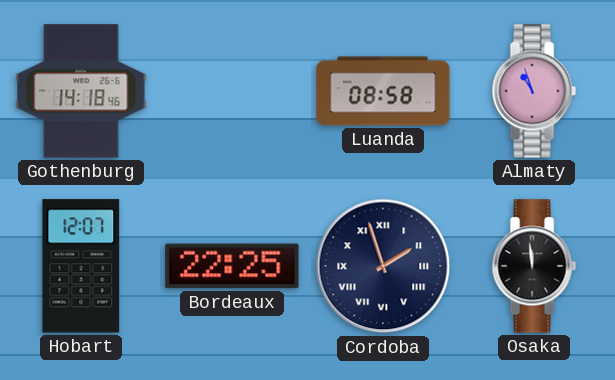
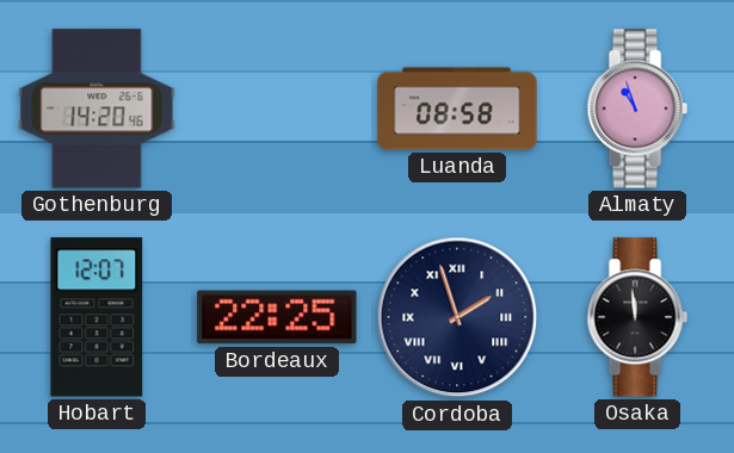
Gothenburg: 14:18 -> 14:20 (97, 108)
